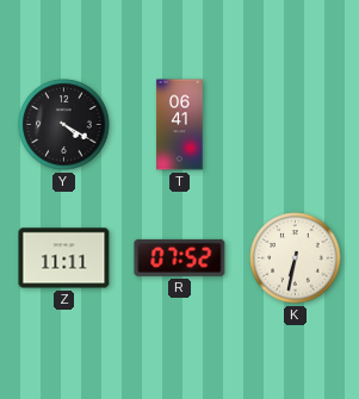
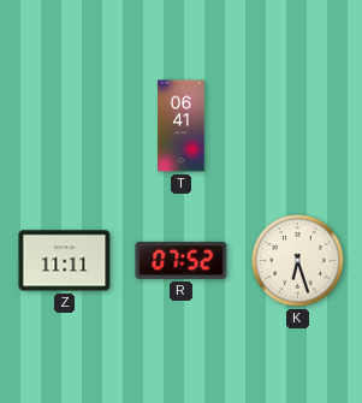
Y: 4:20 -> none (64, 125)
K: 6:32 -> 6:27 (298, 261)
